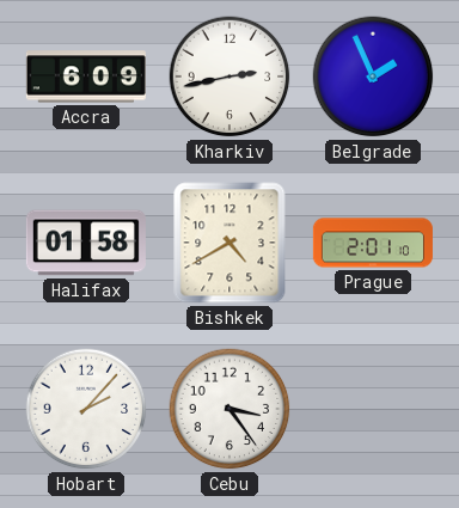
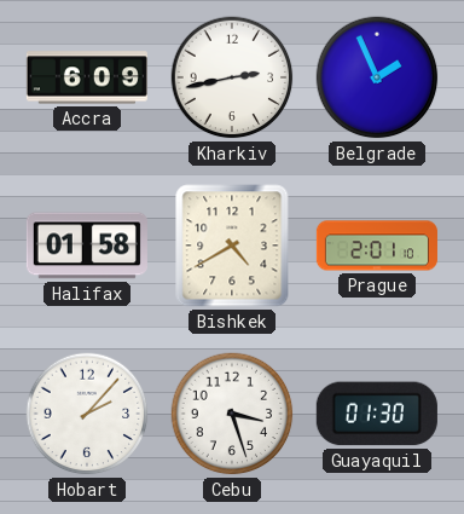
Cebu: 3:24 -> 3:27 (232, 414)
Guayaquil: none -> 01:30 (377, 414)
